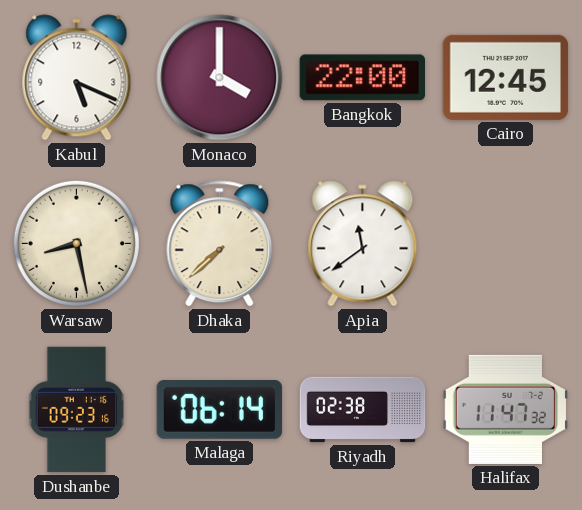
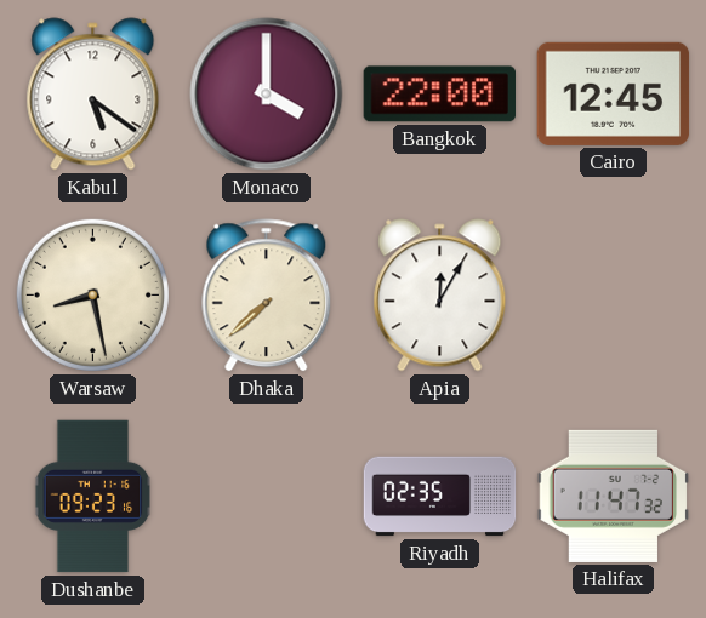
Kabul: 5:19 -> 5:21 (93, 95)
Apia: 11:39 -> 12:05 (440, 296)
Malaga: 06:14 -> none (220, 410)
Riyadh: 02:38 -> 02:35 (440, 497)
